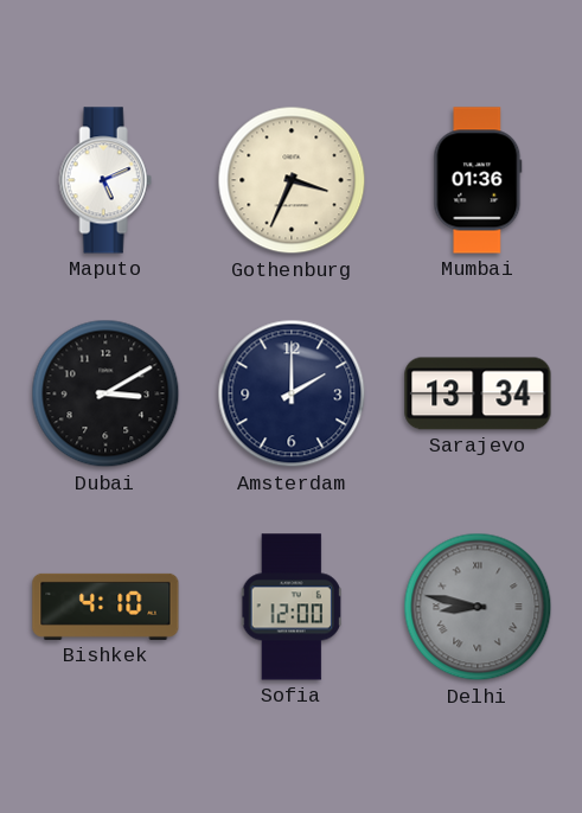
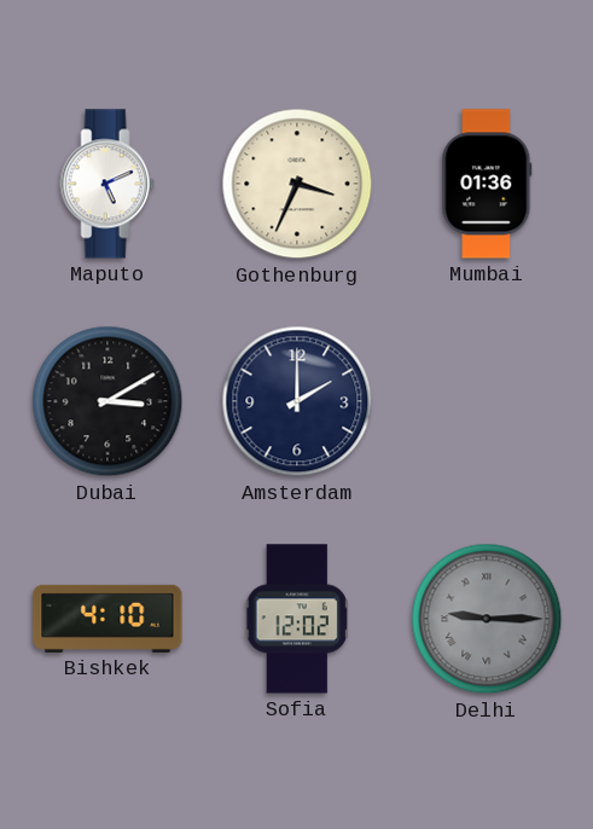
Sarajevo: 13:34 -> none (478, 393)
Sofia: 12:00 -> 12:02 (297, 619)
Delhi: 8:47 -> 9:15 (487, 619)
